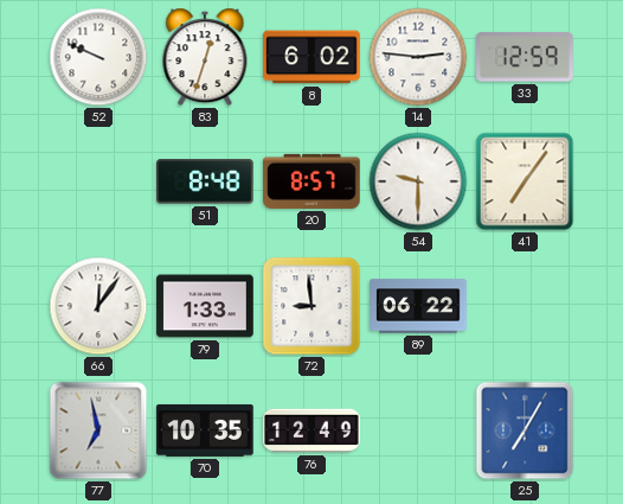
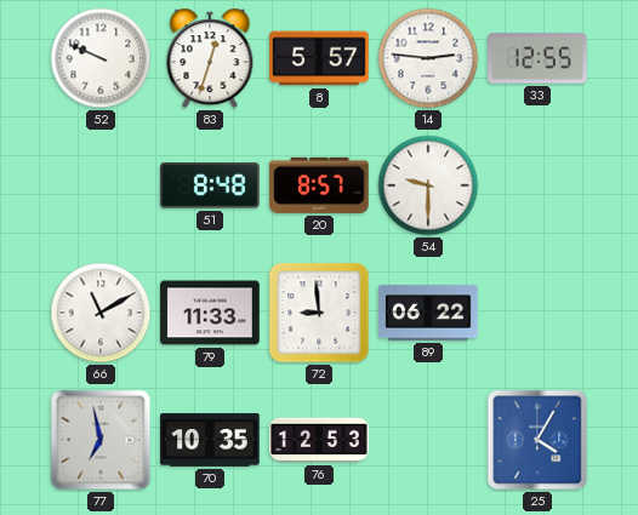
8: 6:02 -> 5:57 (319, 58)
33: 12:59 -> 12:55 (537, 58)
41: 7:06 -> none (525, 181)
66: 12:06 -> 11:10 (101, 313)
79: 1:33 -> 11:33 (210, 313)
76: 12:49 -> 12:53 (319, 440)
25: 7:05 -> 4:05 (537, 440)
